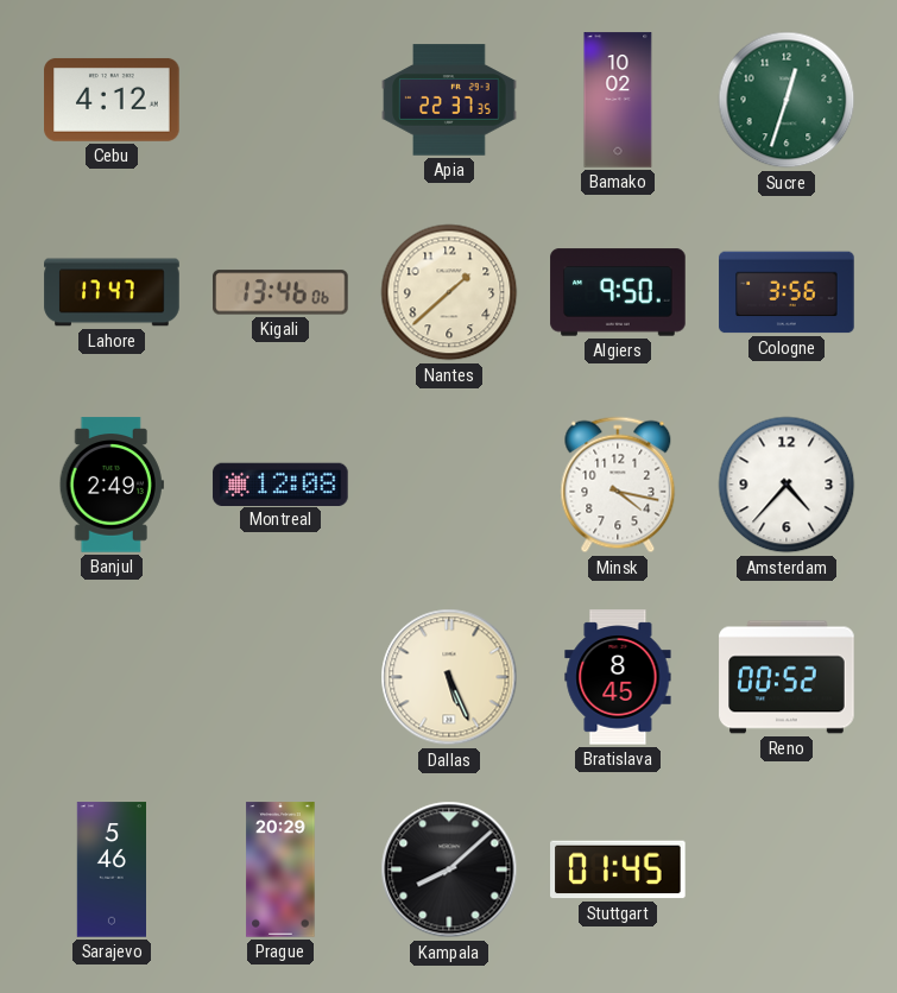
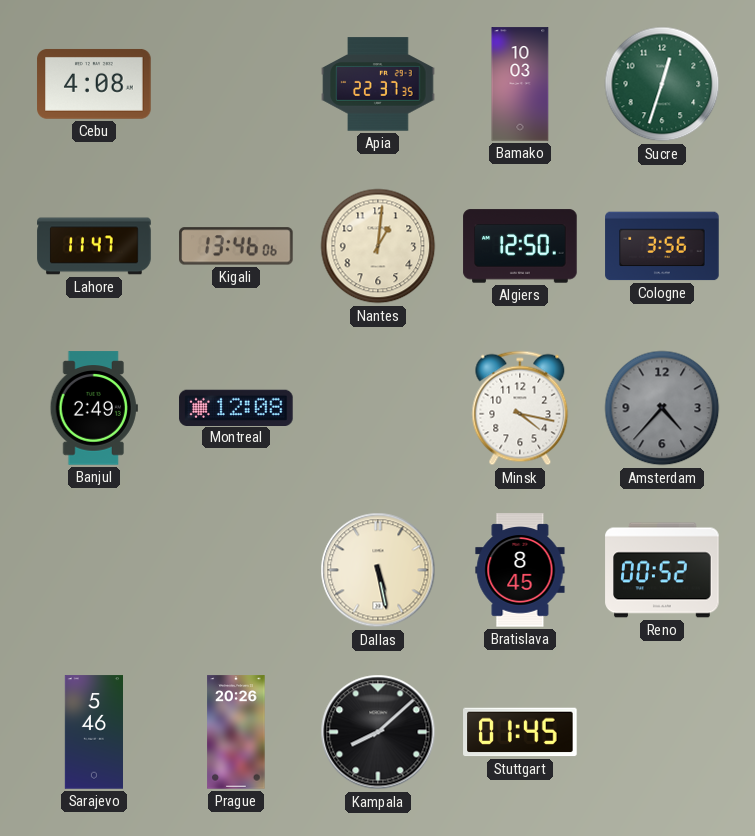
Cebu: 4:12 -> 4:08 (94, 84)
Bamako: 10:02 -> 10:03 (520, 84)
Lahore: 17:47 -> 11:47 (94, 246)
Nantes: 1:38 -> 1:01 (378, 246)
Algiers: 9:50 -> 12:50 (520, 246)
Amsterdam dial: white -> grey (662, 408)
Dallas: 5:26 -> 5:28 (378, 570)
Prague: 20:29 -> 20:26 (236, 732)
